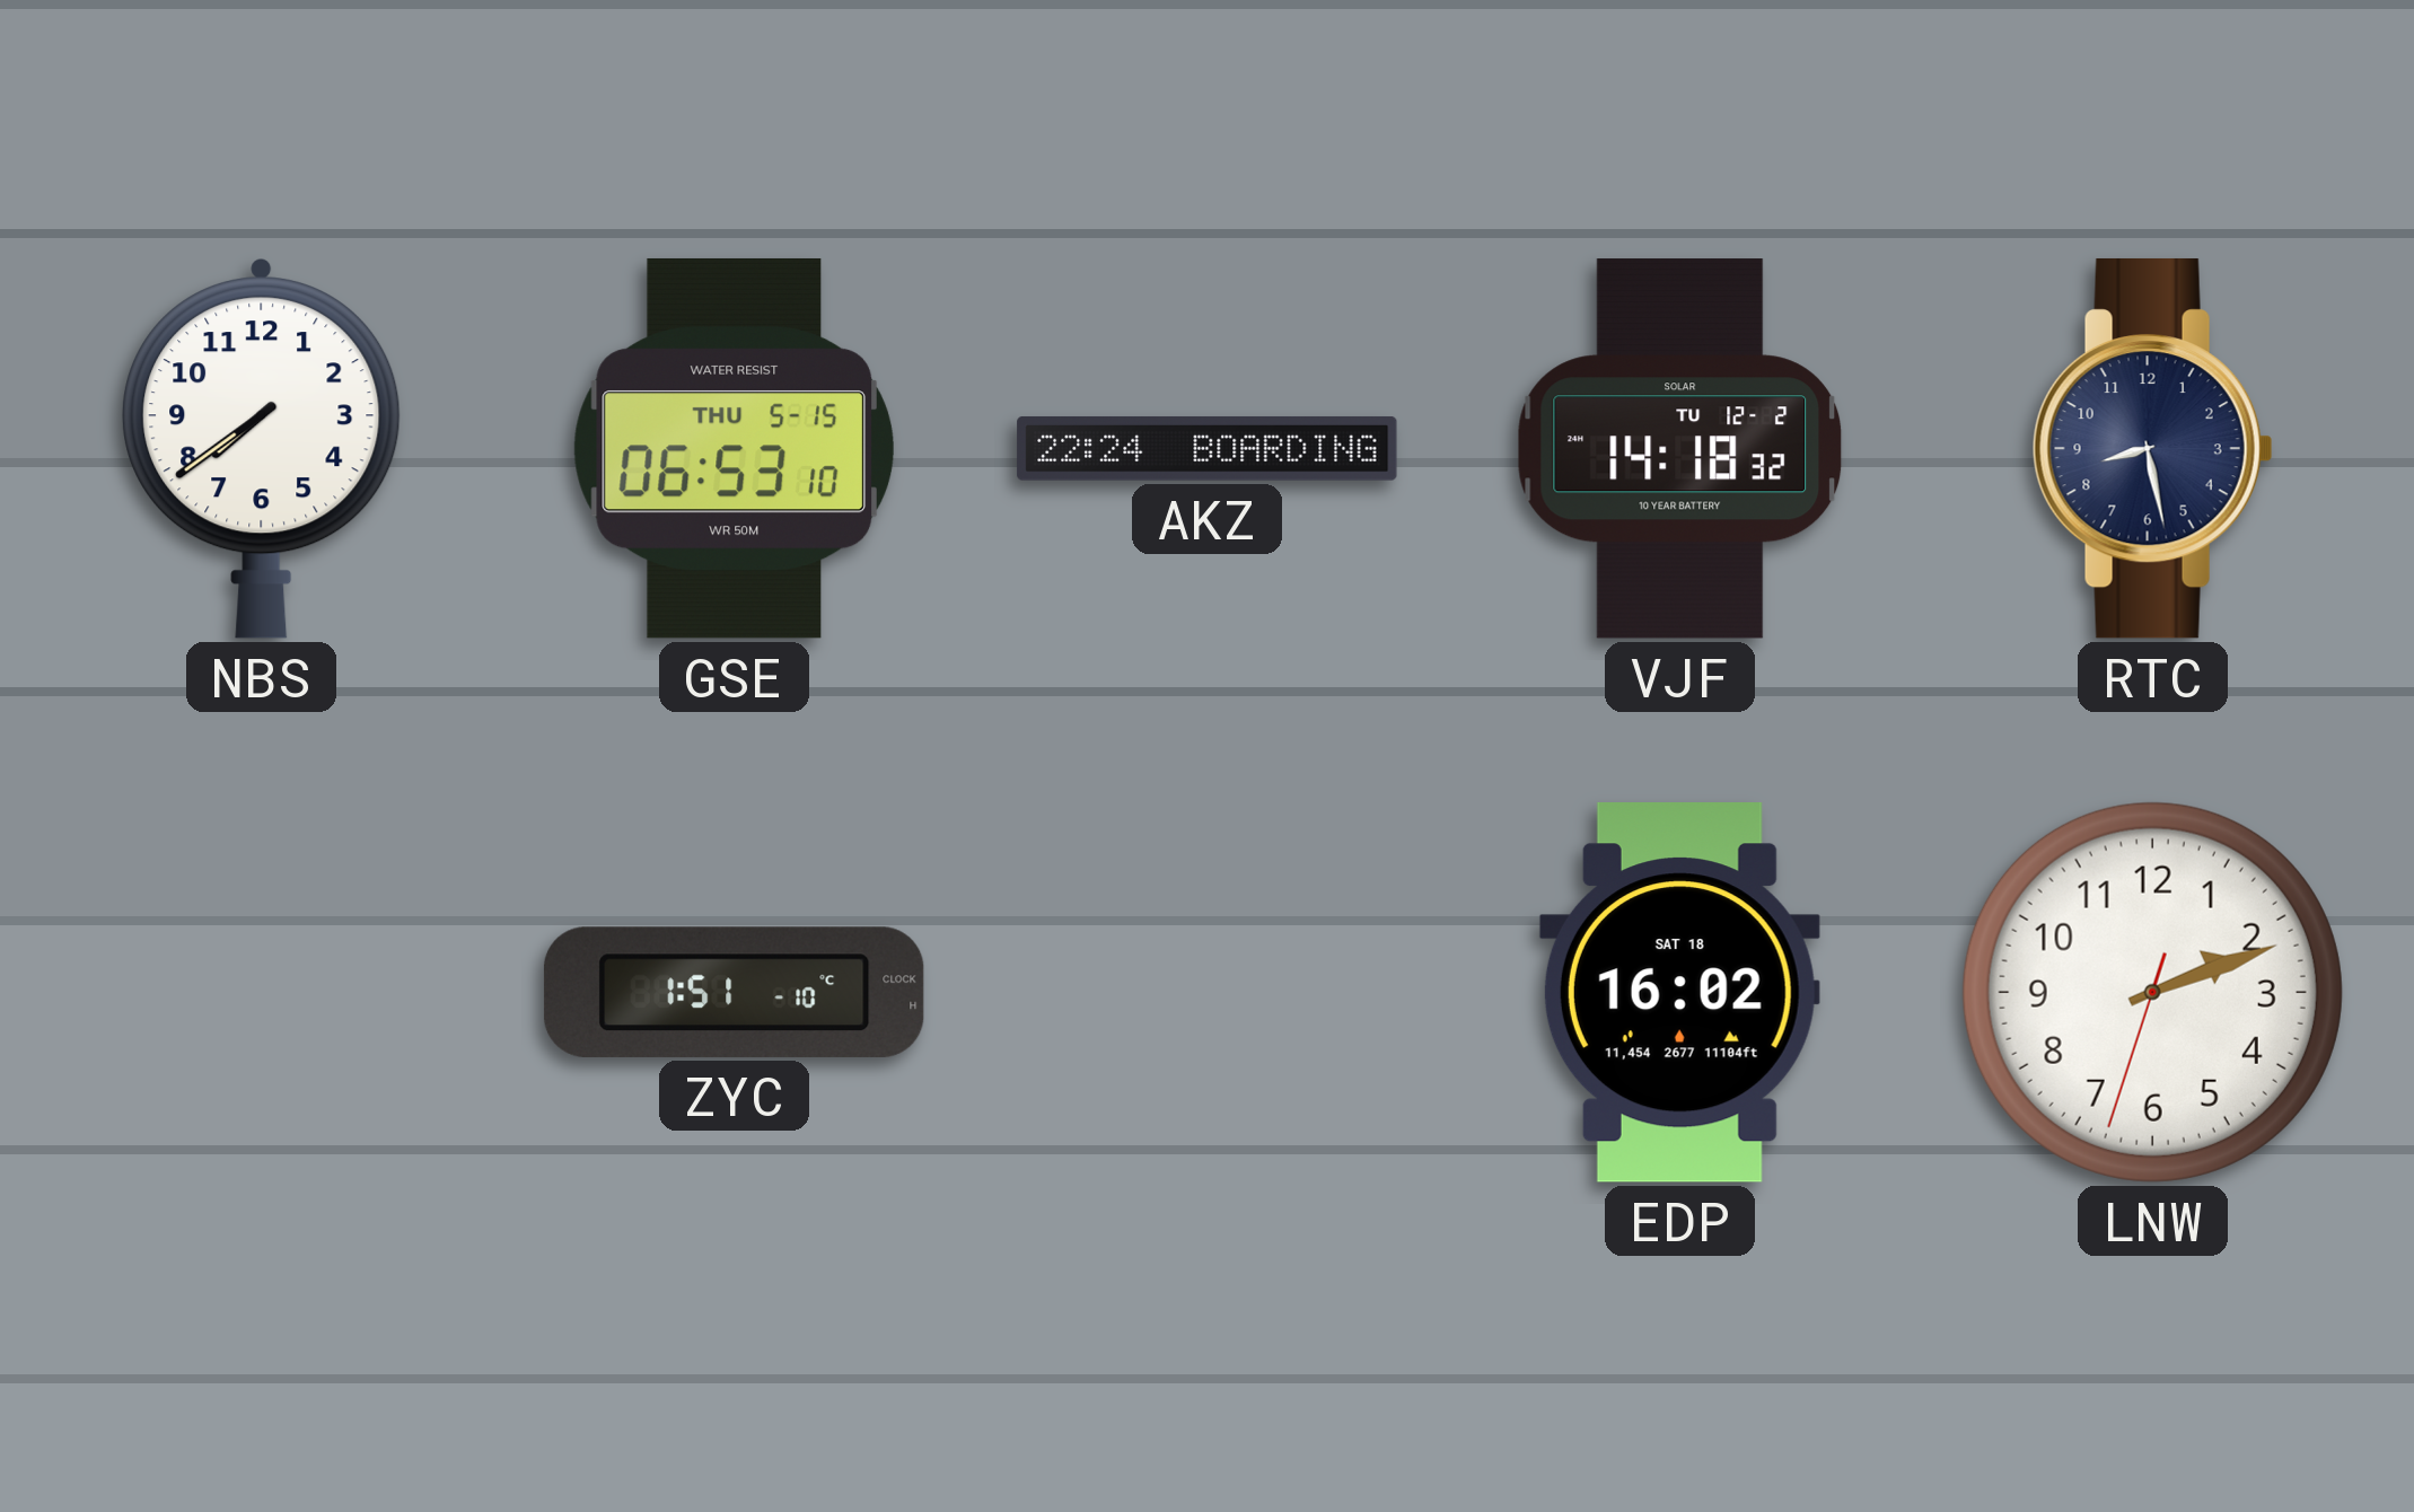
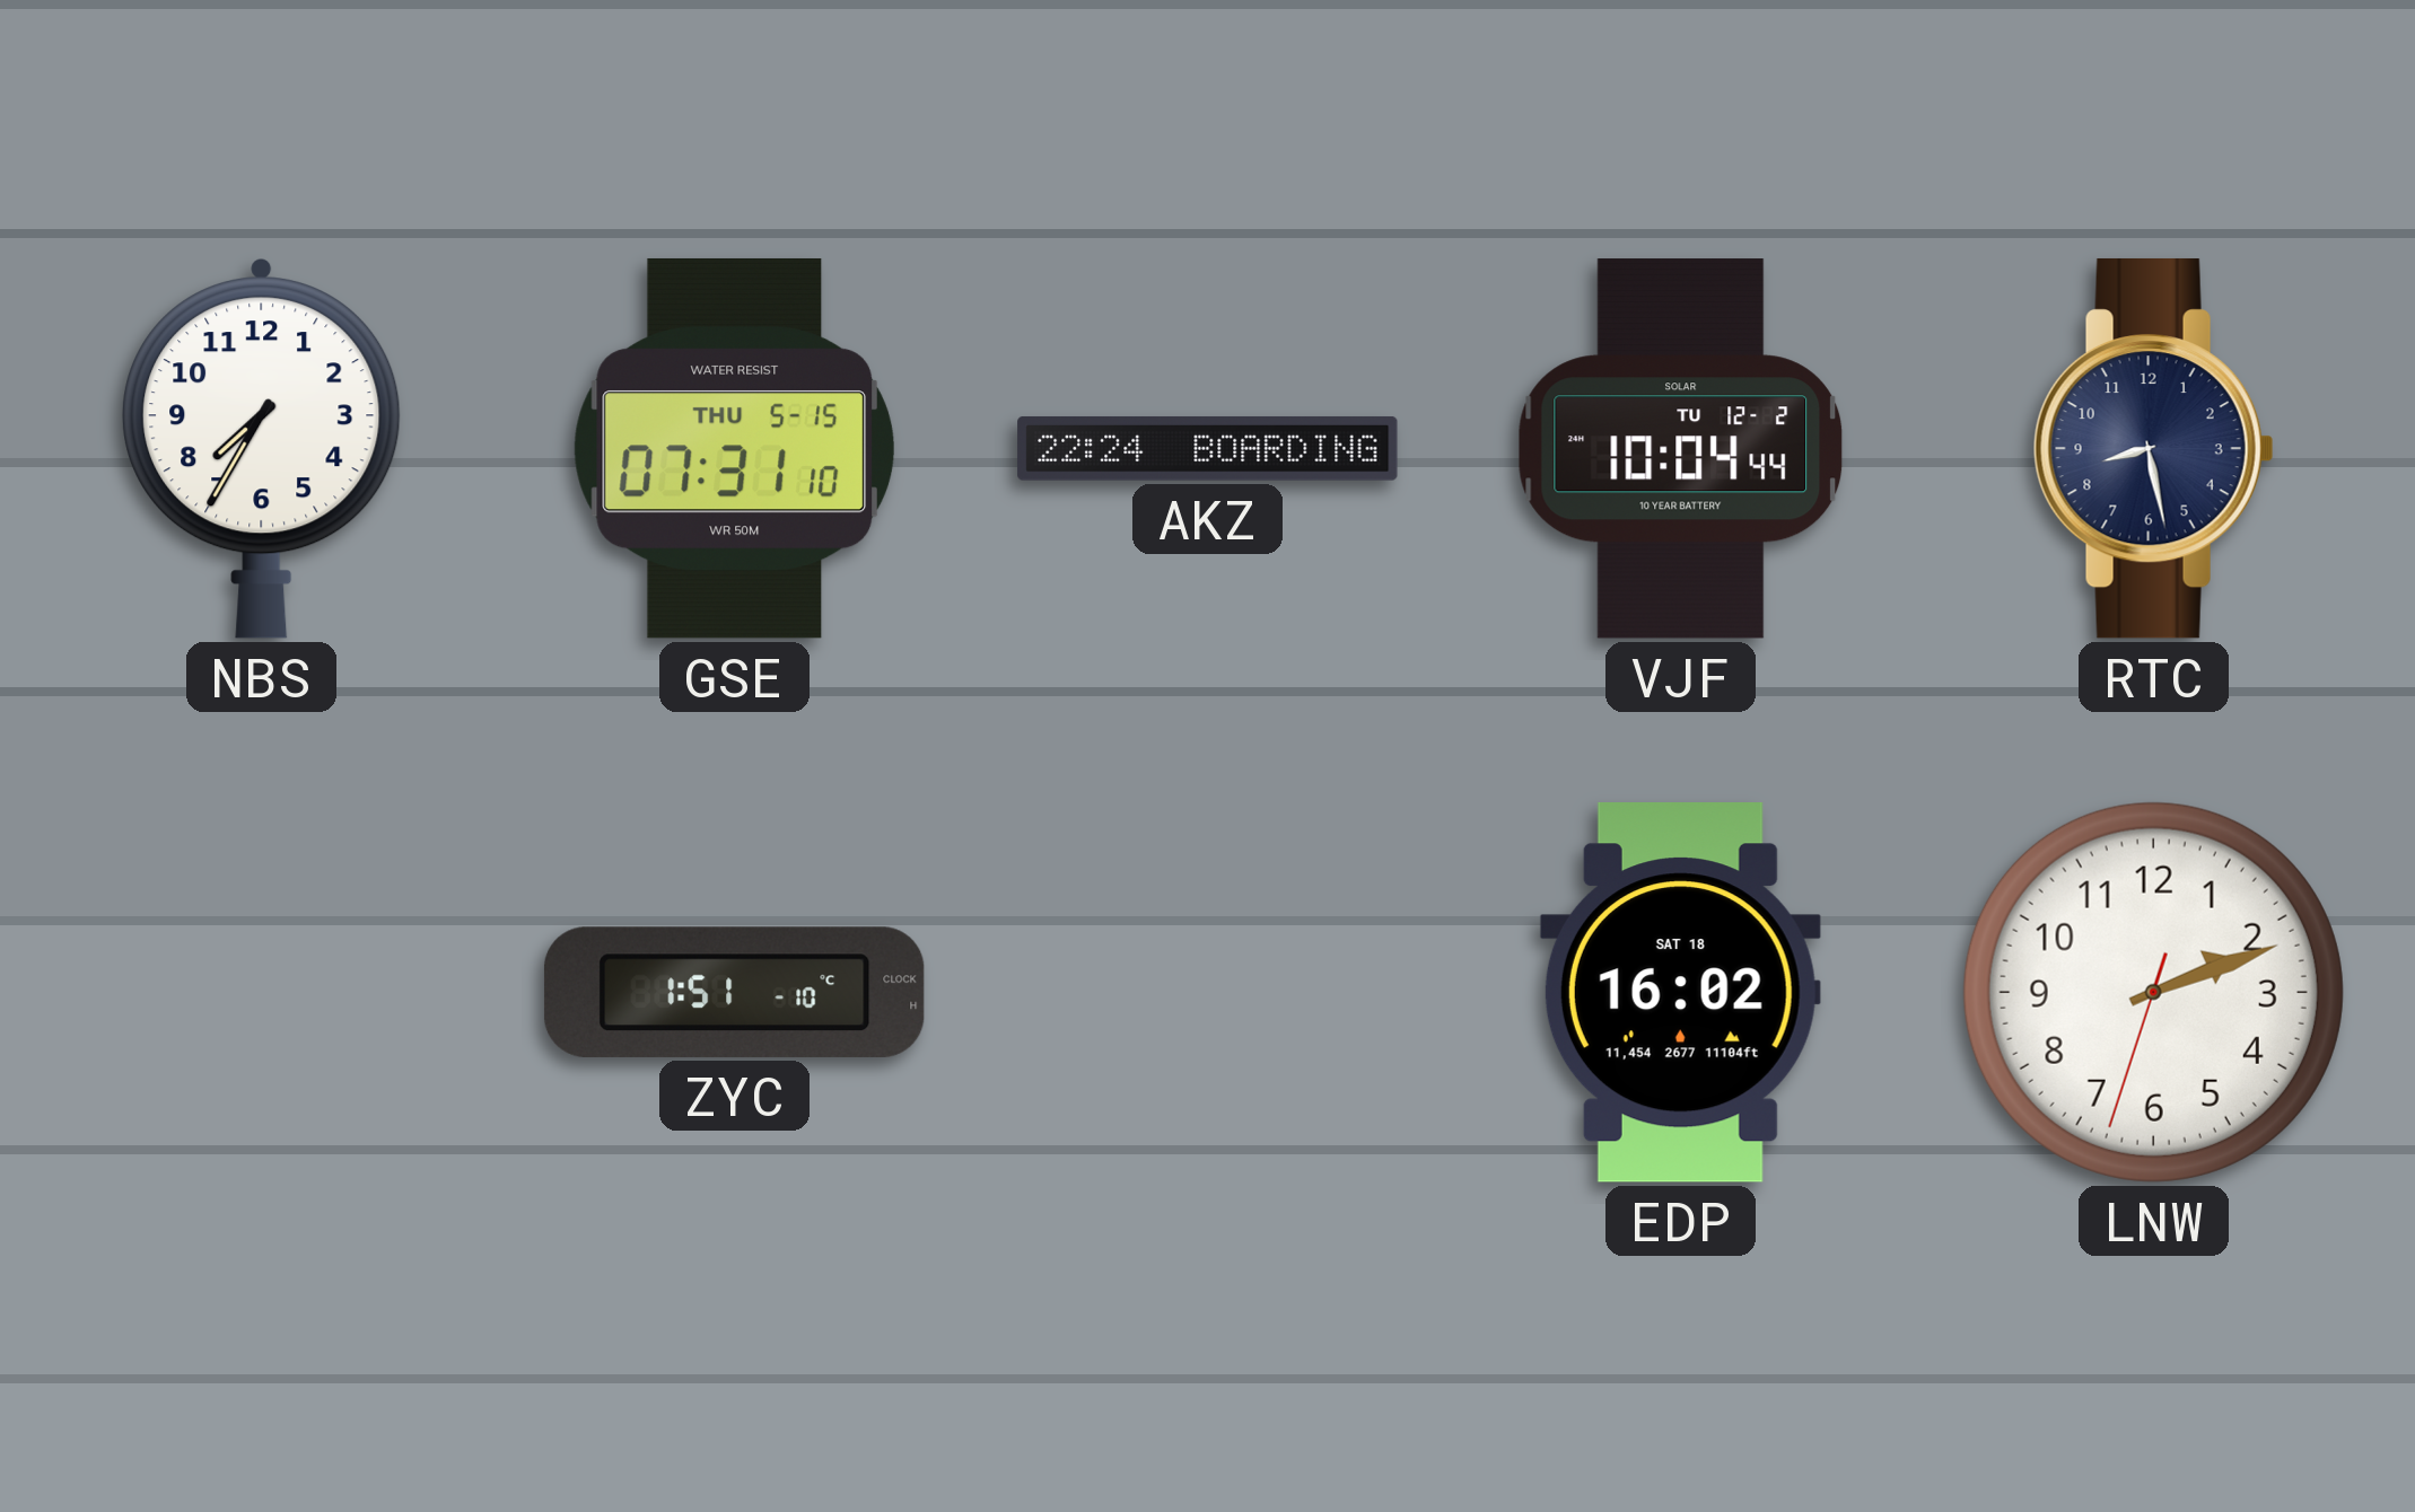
NBS: 7:39 -> 7:35 (262, 449)
GSE: 06:53 -> 07:31 (734, 448)
VJF: 14:18 -> 10:04 (1681, 449)
